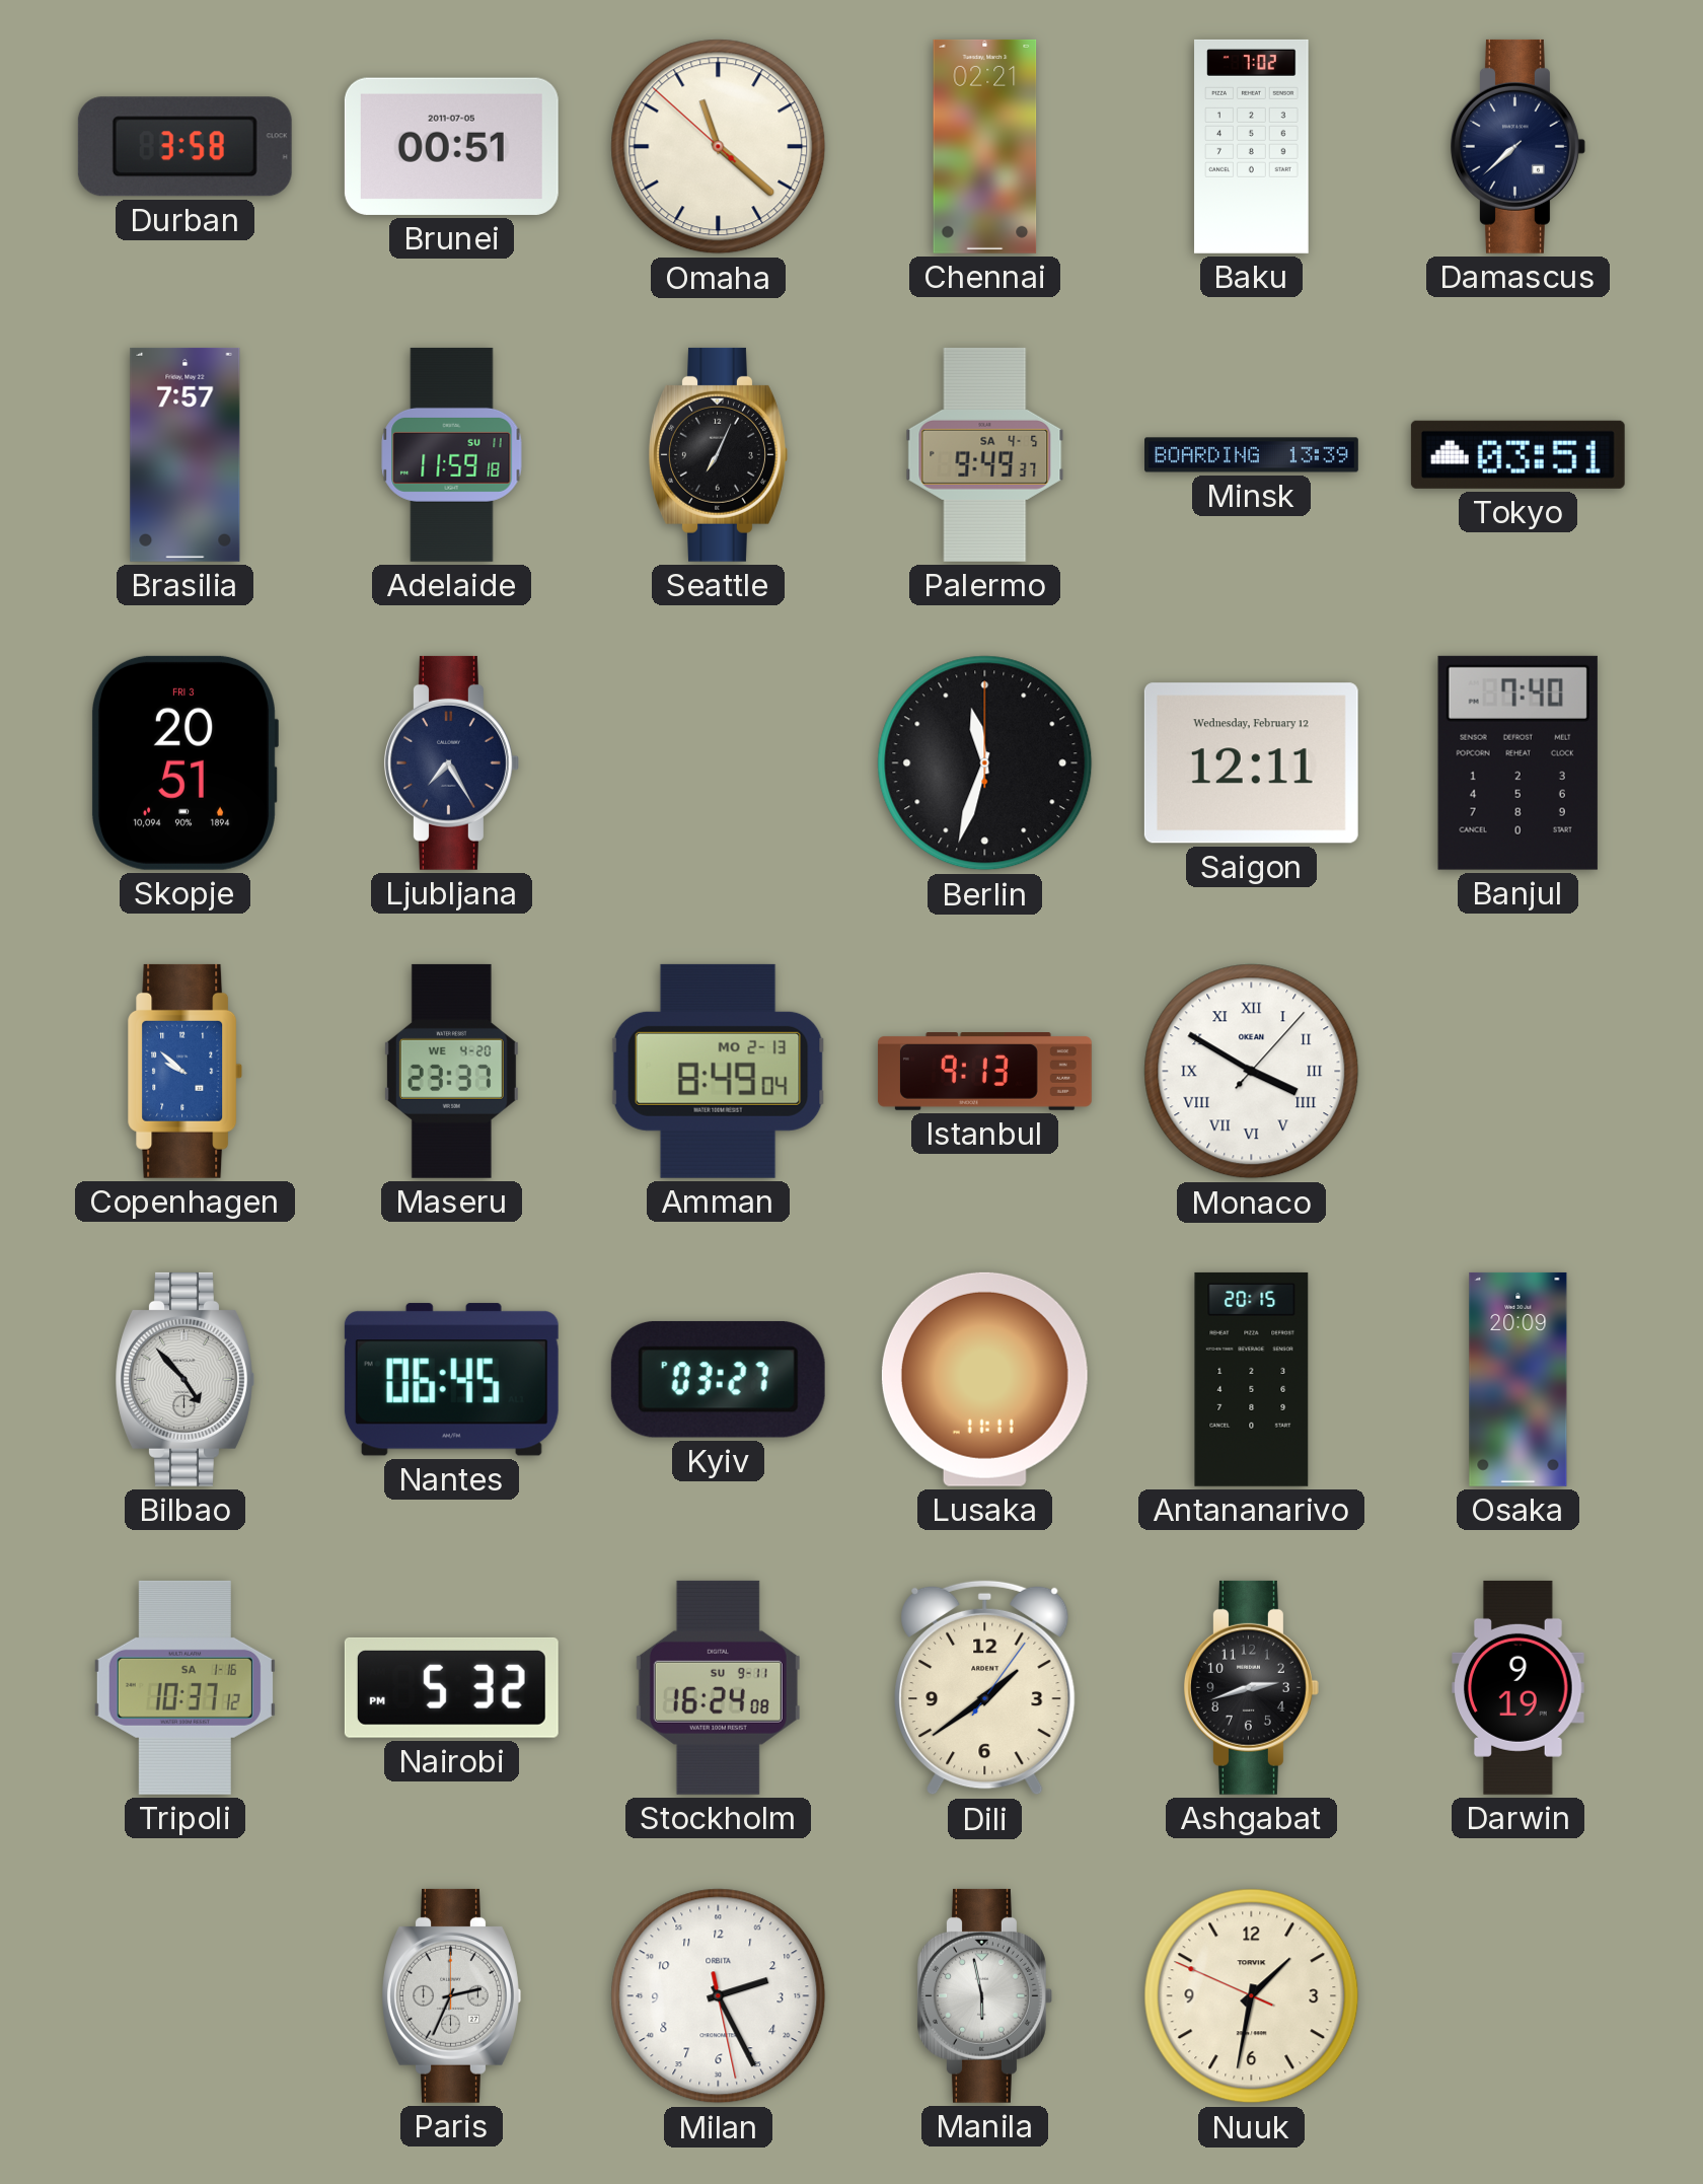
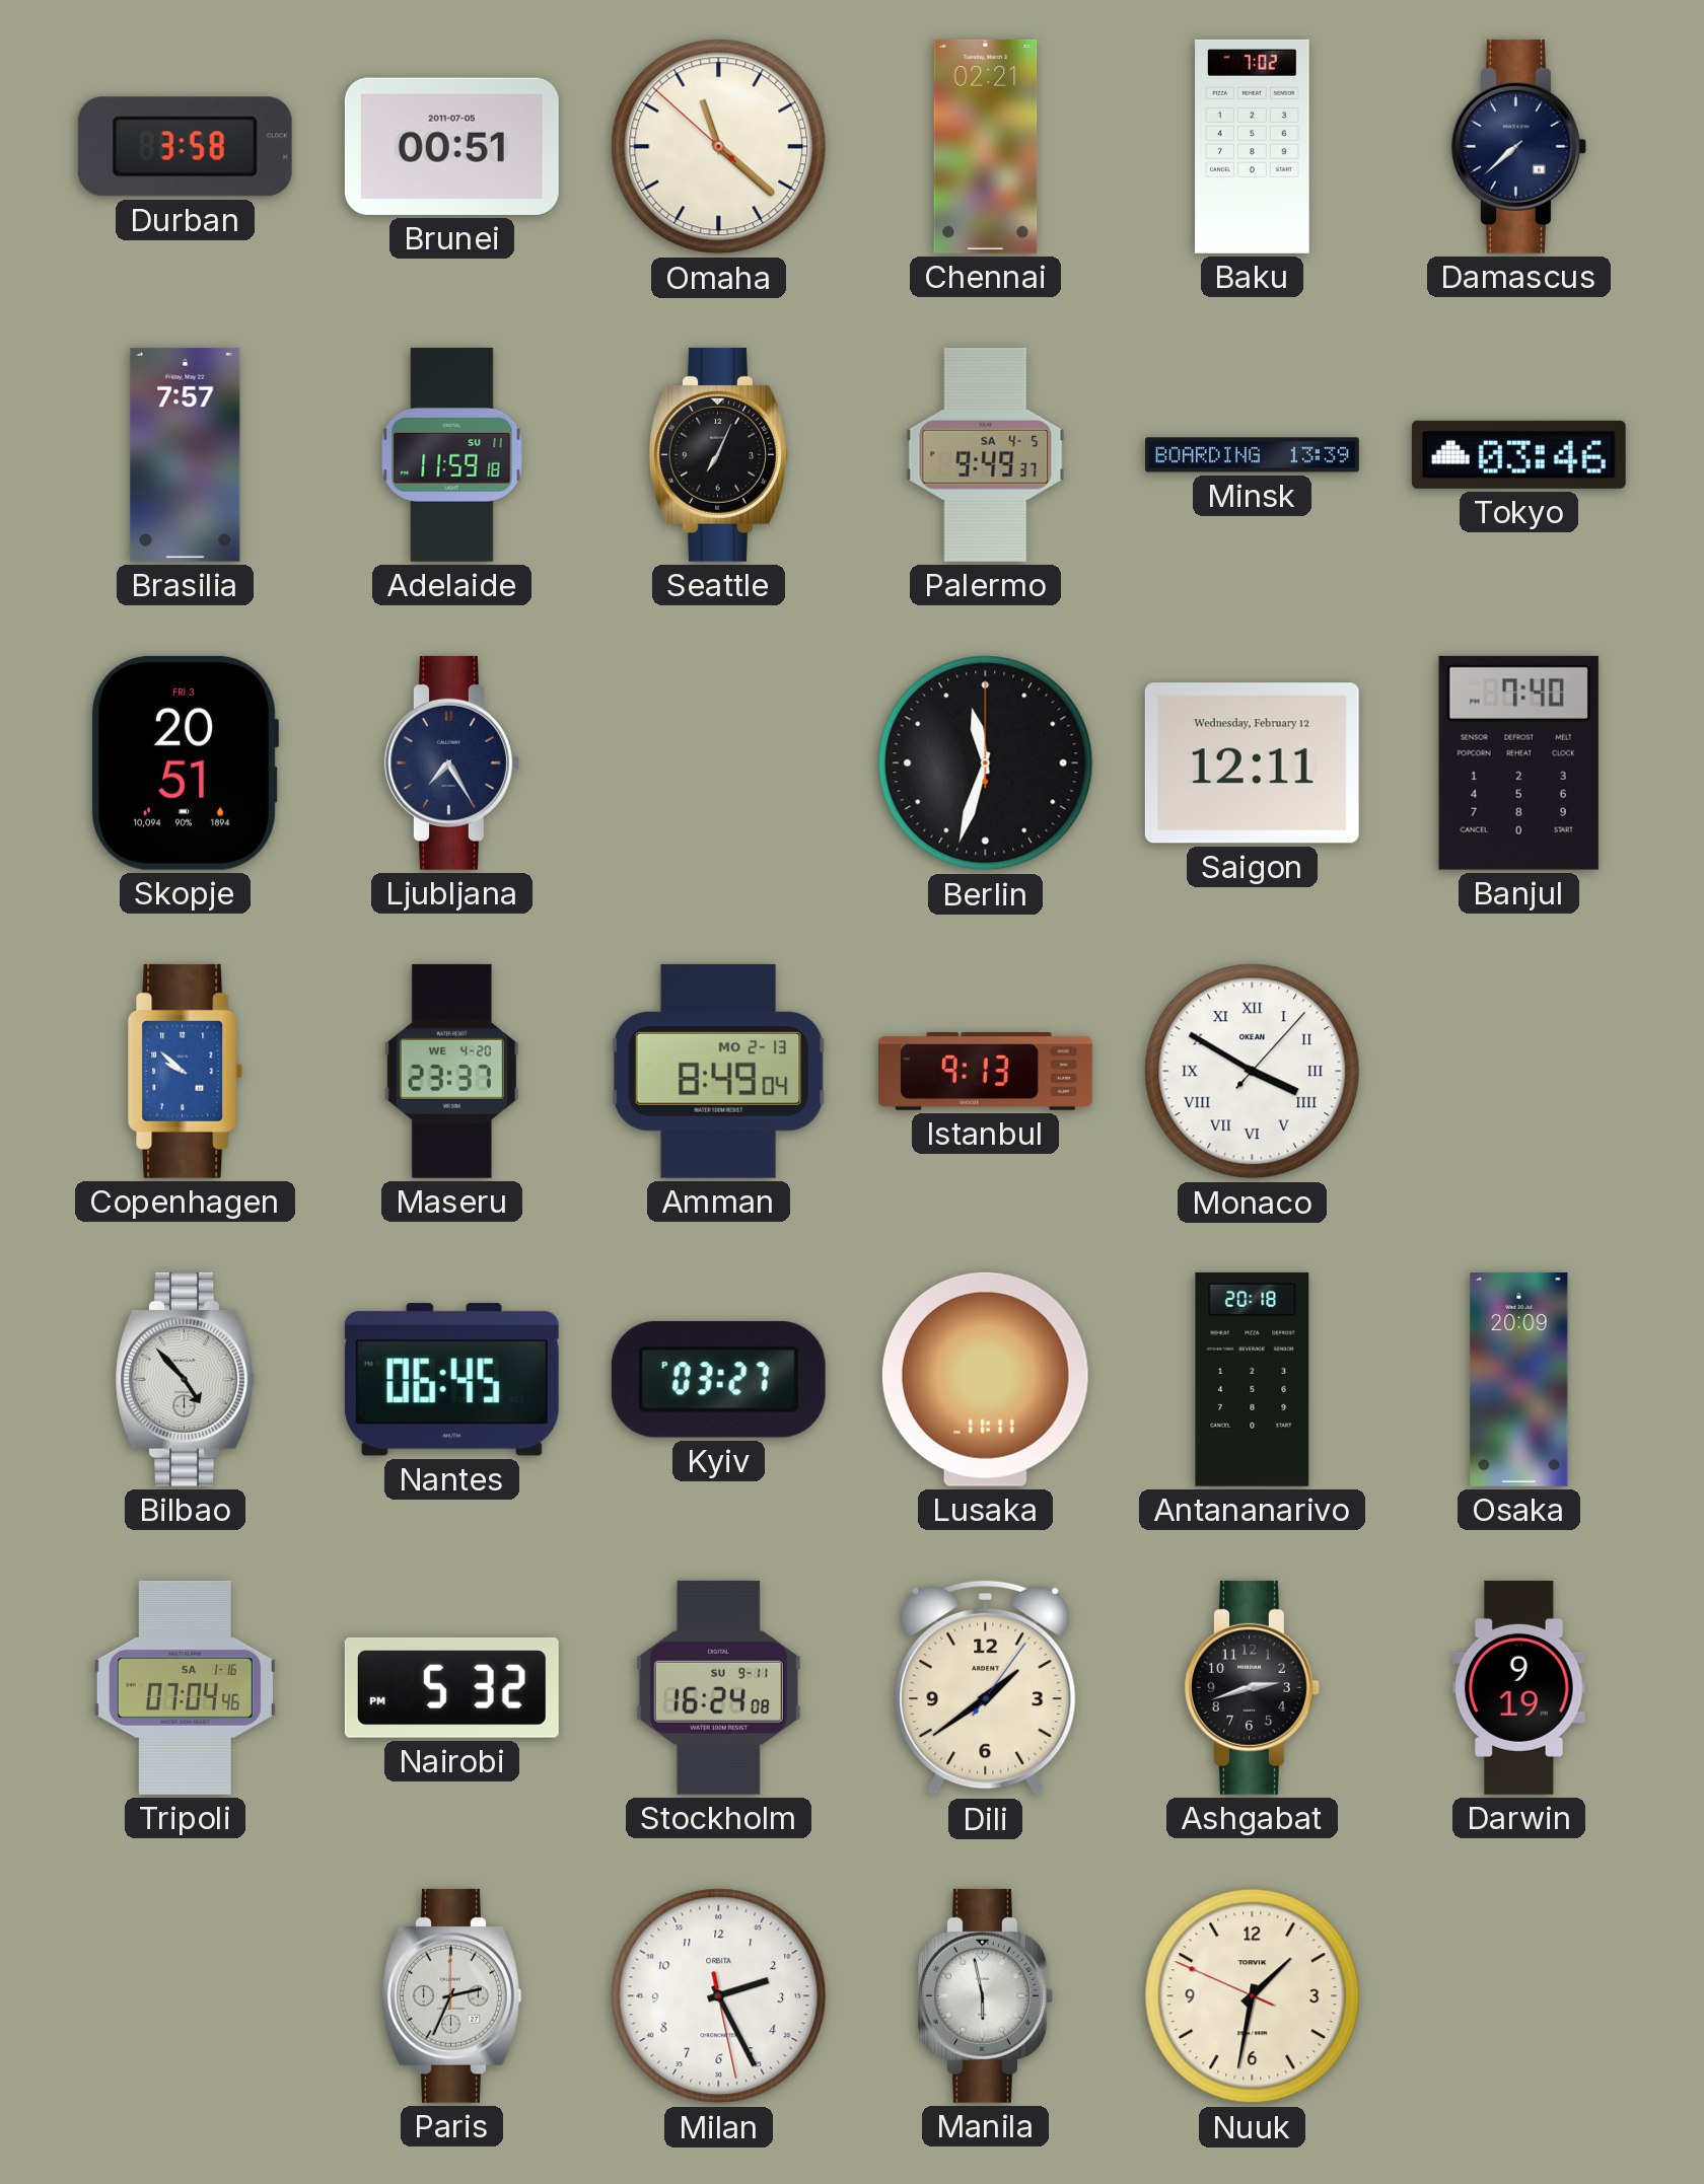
Tokyo: 03:51 -> 03:46 (1518, 454)
Antananarivo: 20:15 -> 20:18 (1253, 1379)
Tripoli: 10:37 -> 07:04 (185, 1687)
